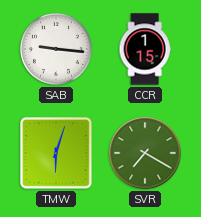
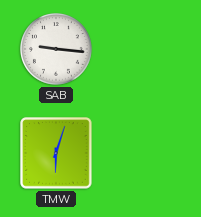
CCR: 1:15 -> none (145, 49)
SVR: 7:20 -> none (145, 153)
